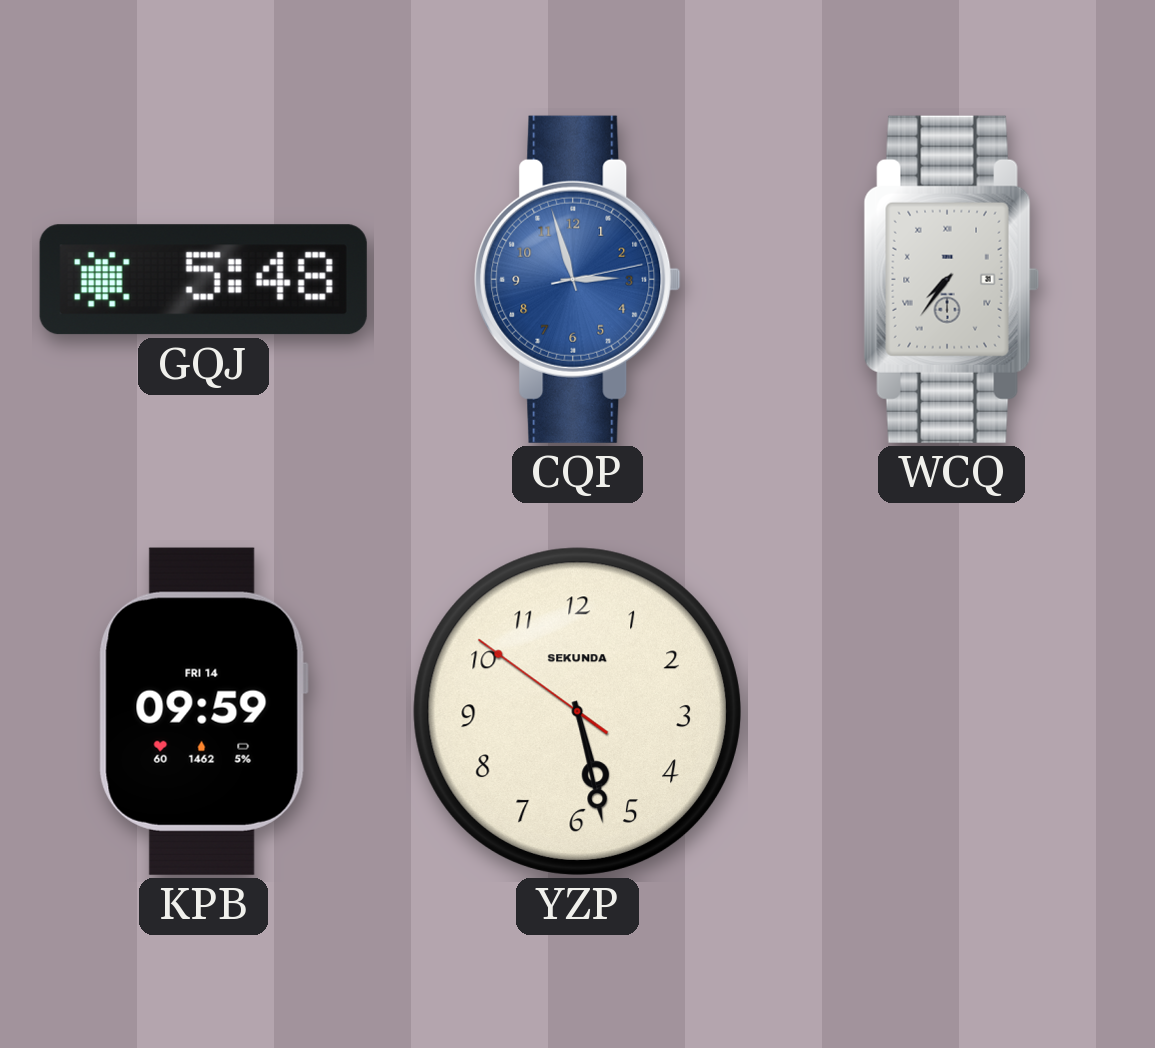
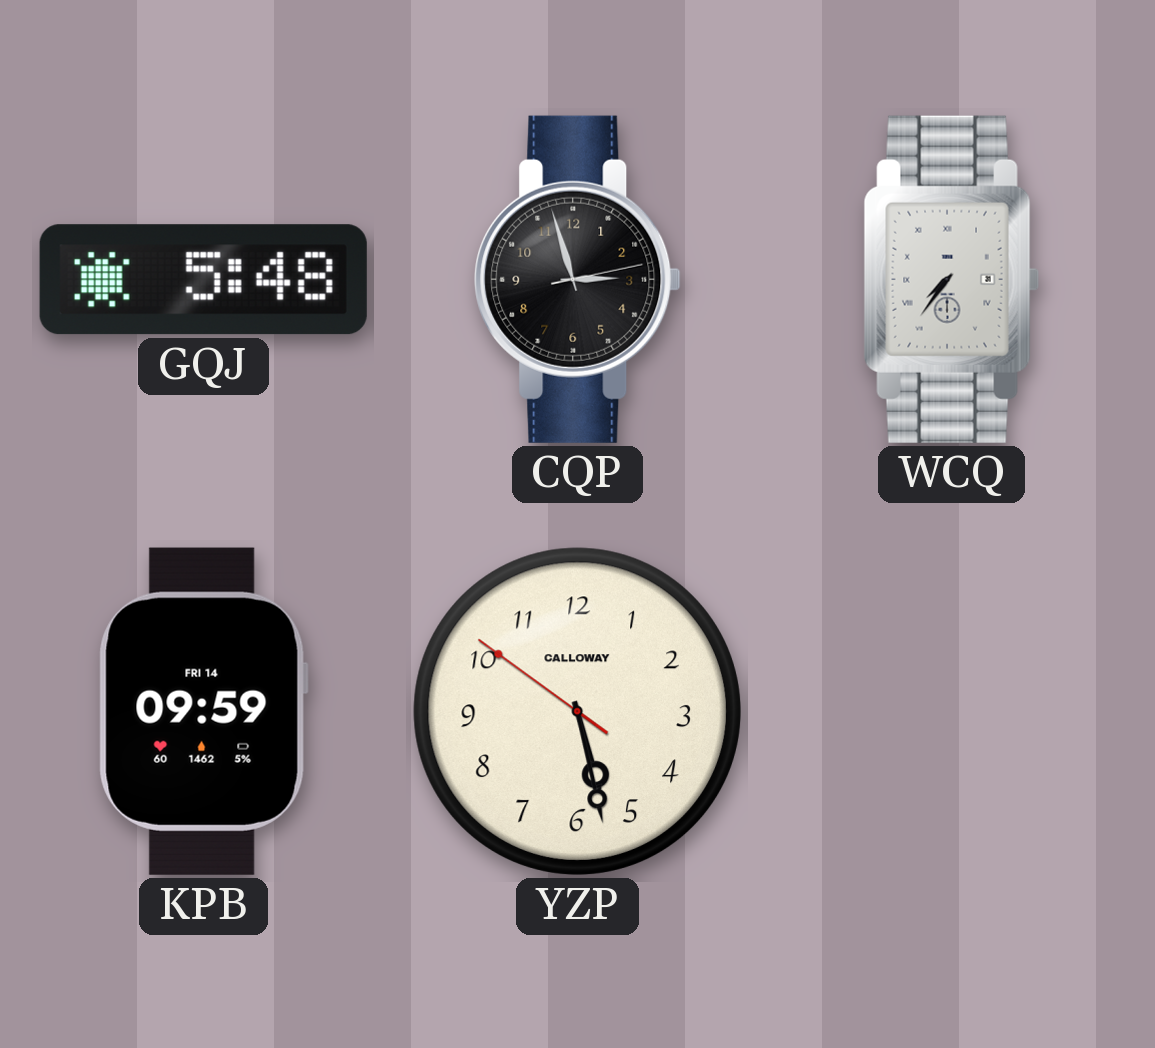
CQP dial: blue -> black (578, 279)
YZP brand: SEKUNDA -> CALLOWAY (577, 711)
